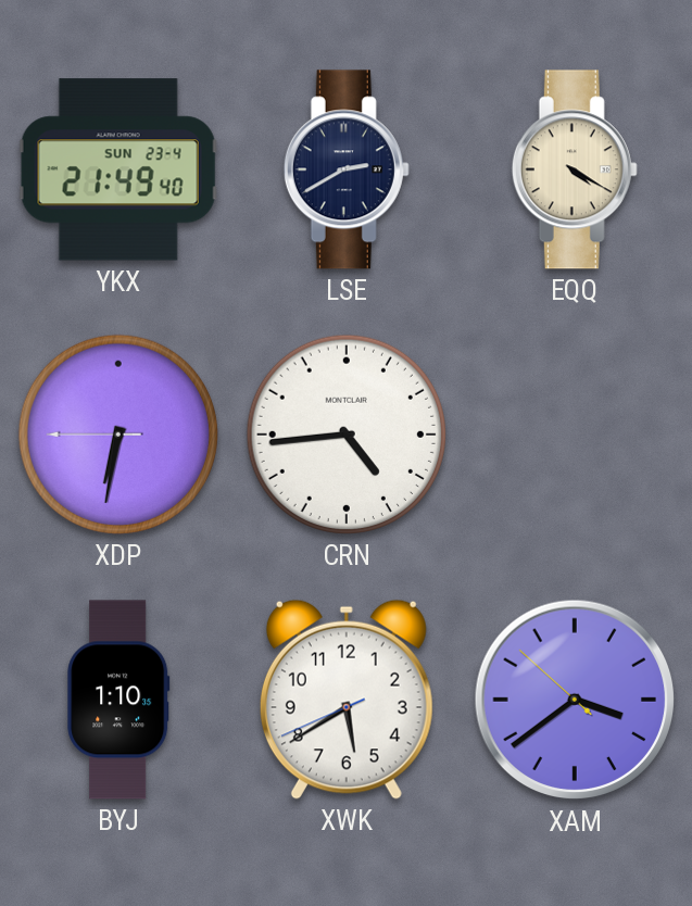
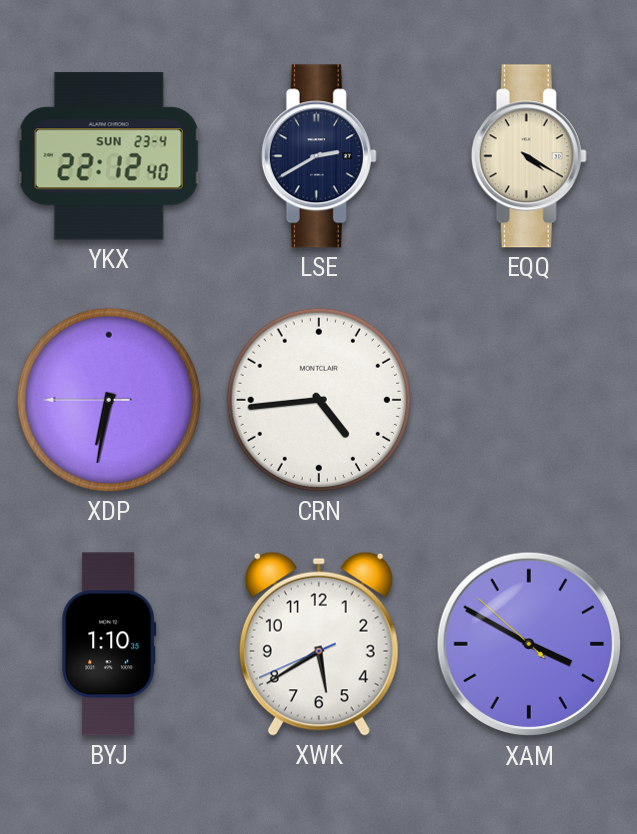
YKX: 21:49 -> 22:12 (109, 156)
XAM: 3:38 -> 3:49 (529, 644)
